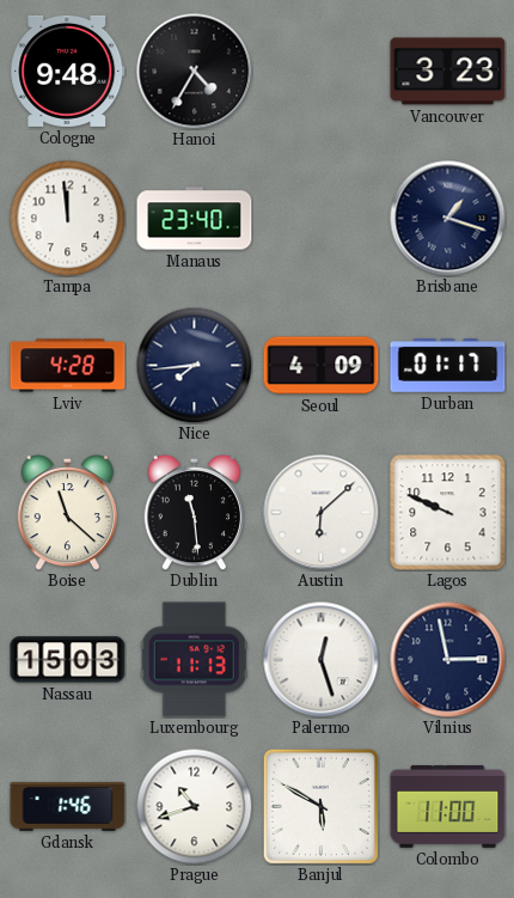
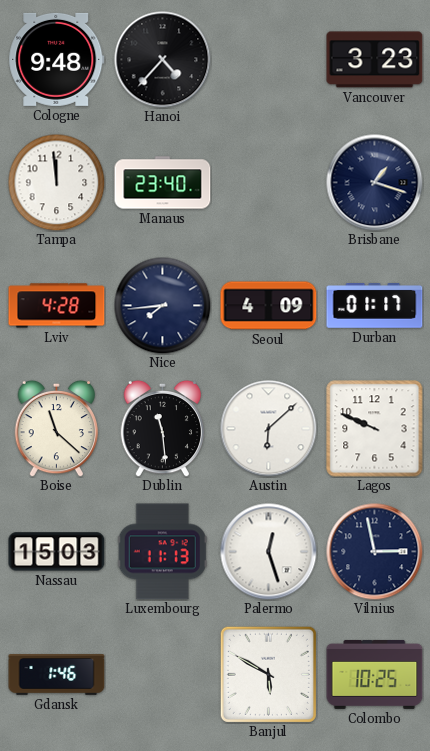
Hanoi: 4:35 -> 4:37 (163, 60)
Prague: 10:42 -> none (194, 806)
Colombo: 11:00 -> 10:25 (375, 674)
